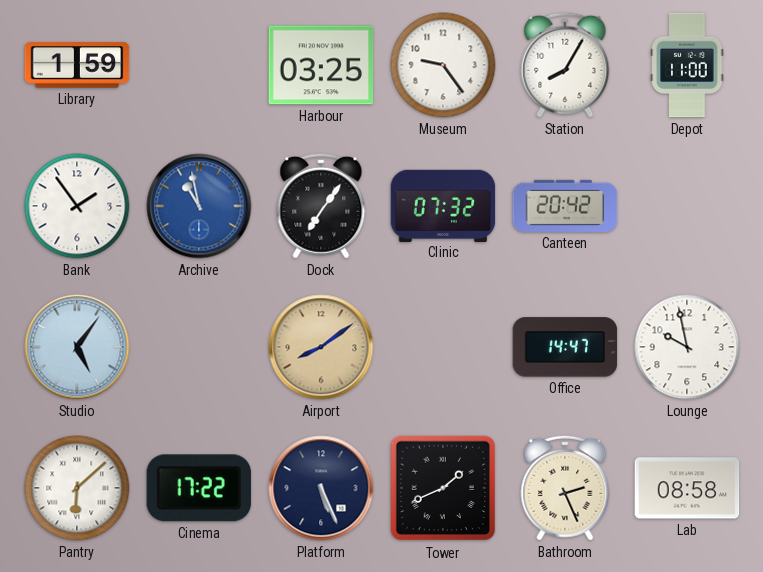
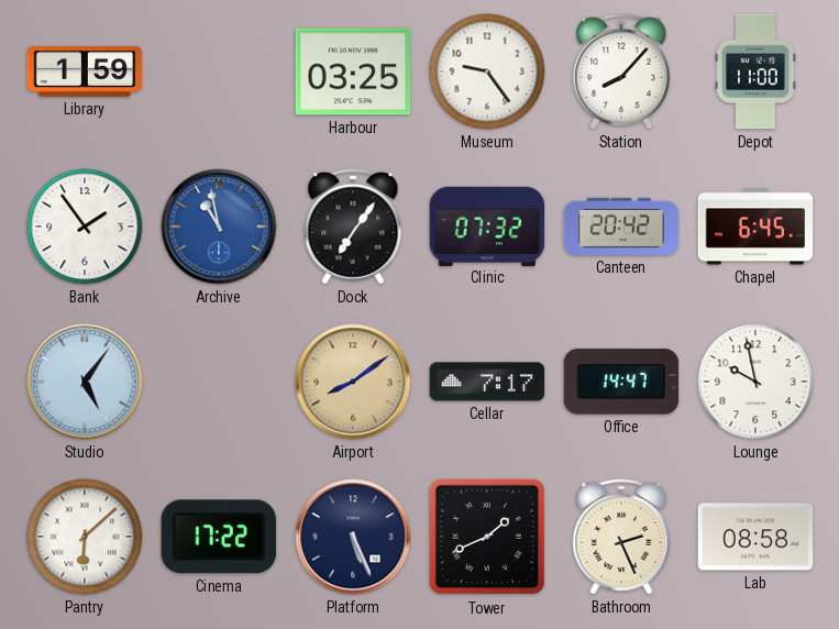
Station: 8:05 -> 8:07 (621, 71)
Chapel: none -> 6:45 (755, 227)
Cellar: none -> 7:17 (487, 382)
